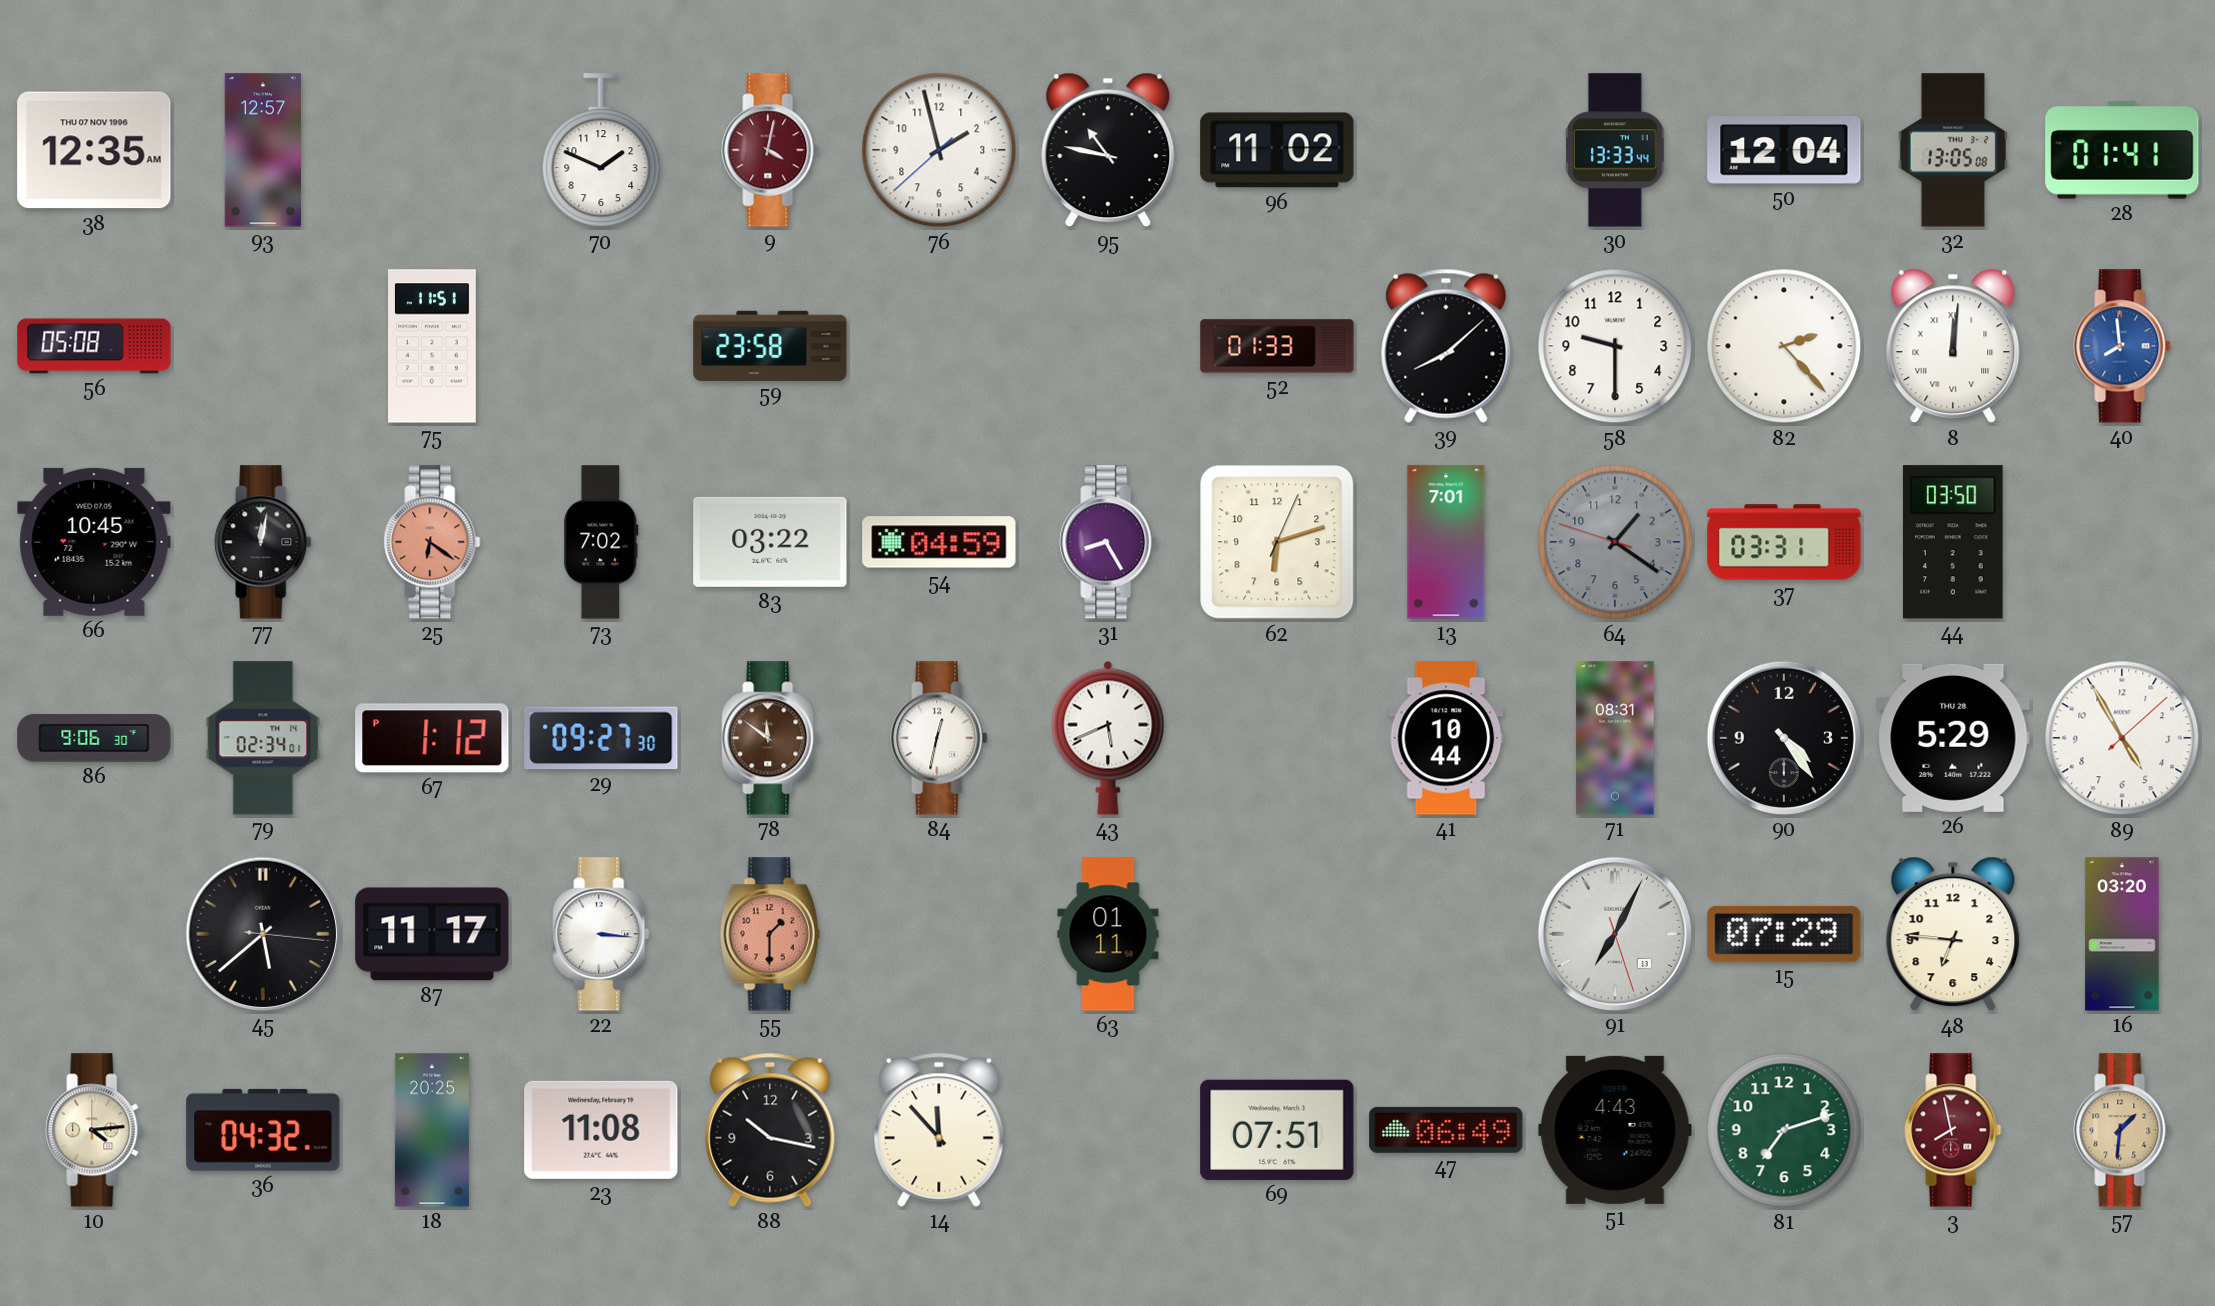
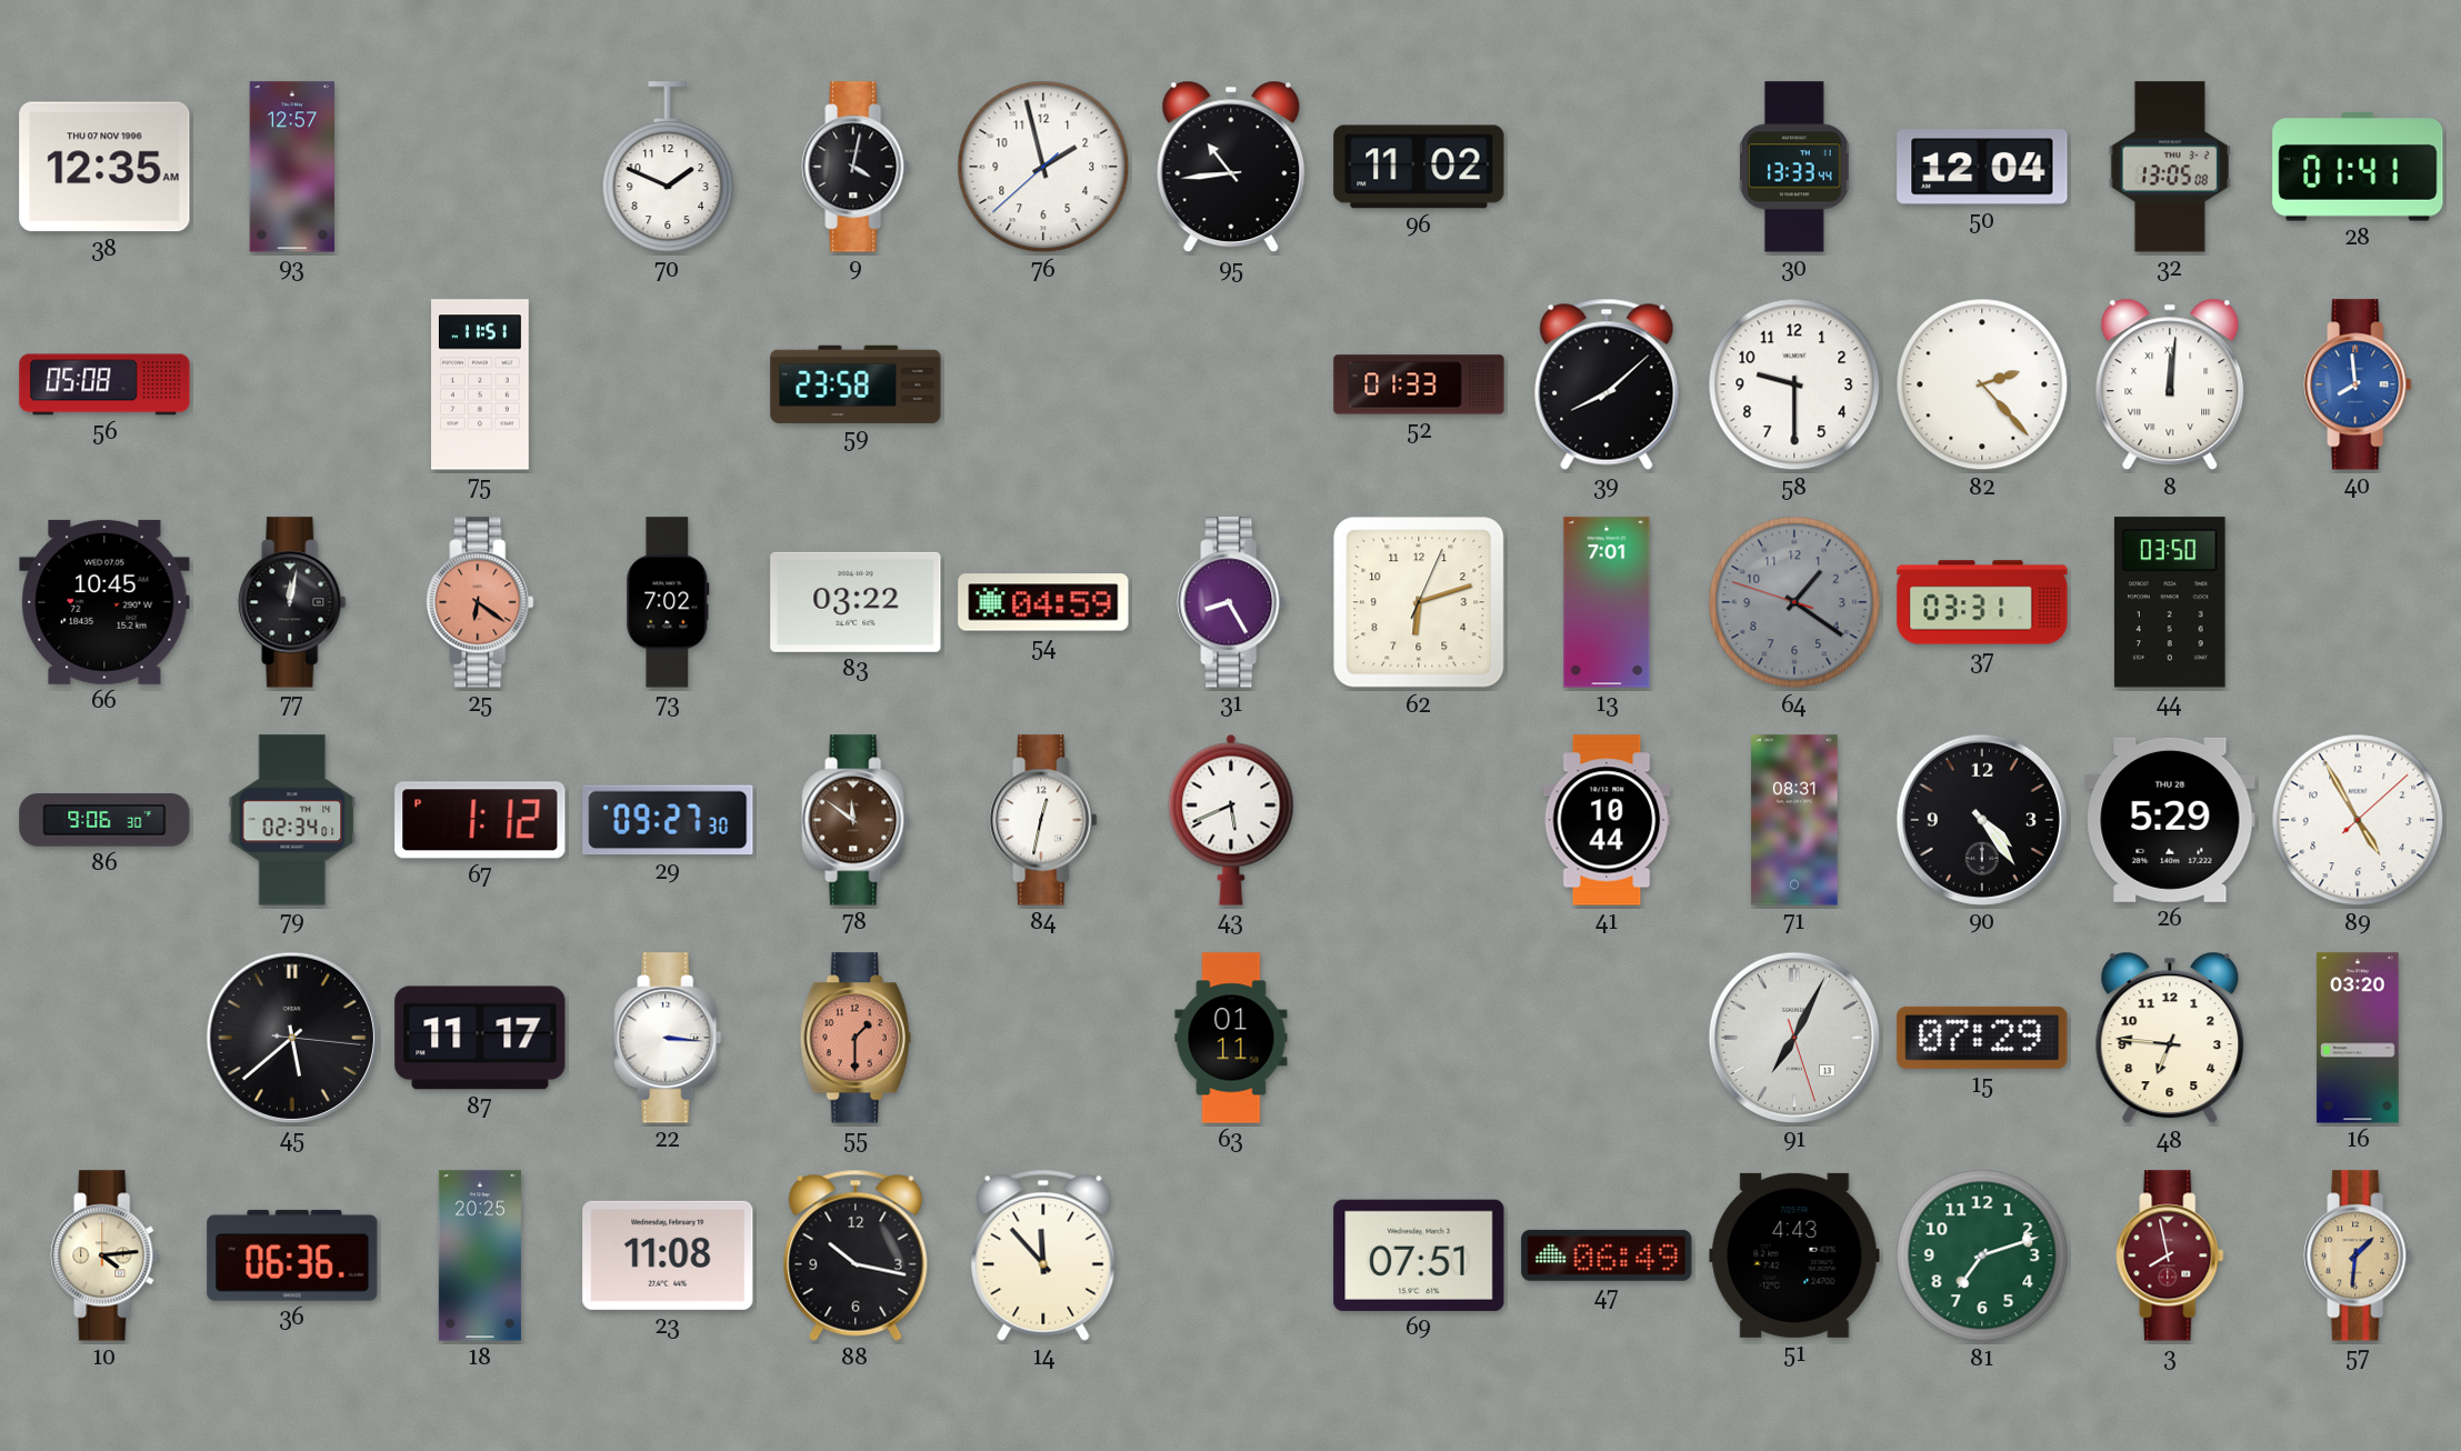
9 dial: burgundy -> black (856, 167)
95: 10:47 -> 10:44 (1231, 167)
36: 04:32 -> 06:36 (292, 1255)
